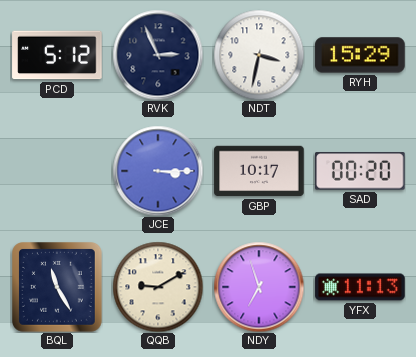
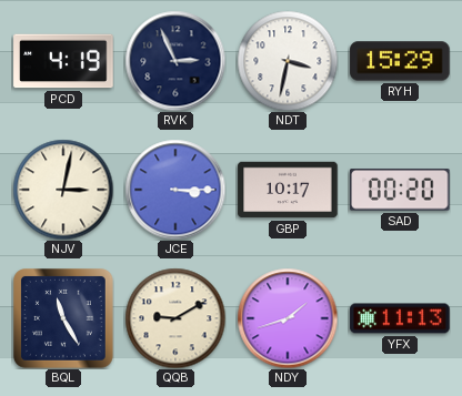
PCD: 5:12 -> 4:19 (63, 61)
NJV: none -> 3:02 (63, 190)
NDY: 6:57 -> 1:42 (288, 318)
